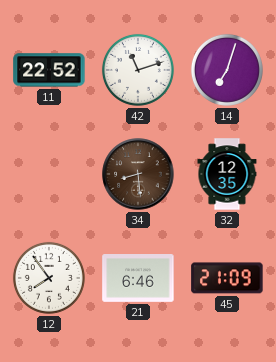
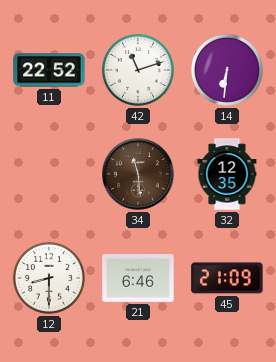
14: 7:03 -> 6:31 (227, 70)
34: 8:29 -> 11:29 (138, 174)
12: 7:54 -> 8:30 (49, 278)
